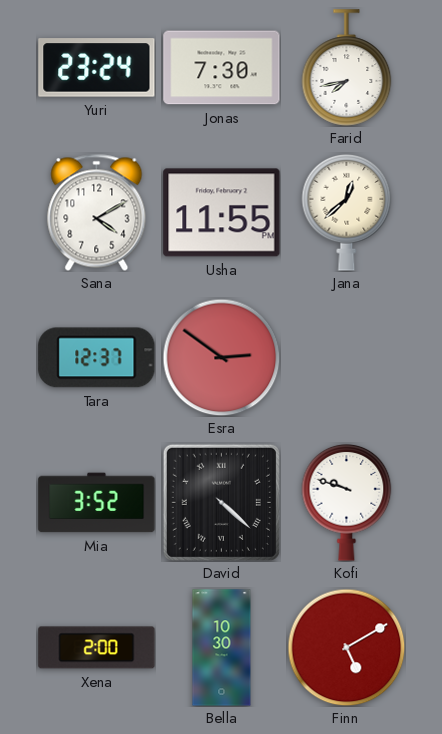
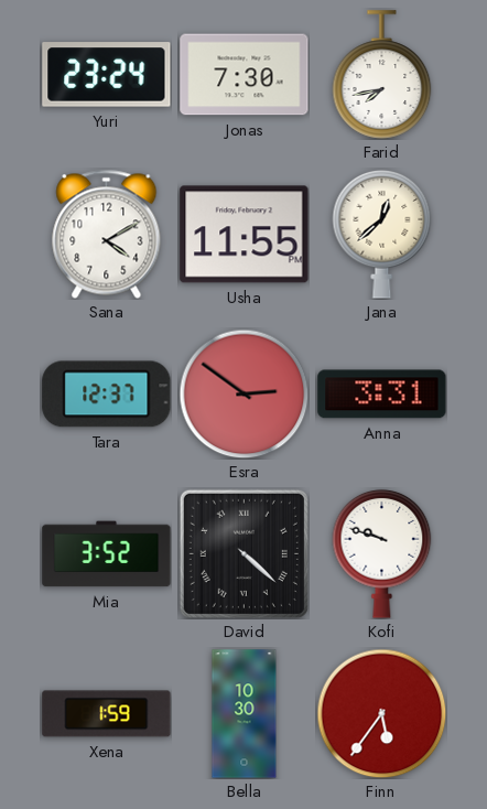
Anna: none -> 3:31 (382, 395)
Xena: 2:00 -> 1:59 (107, 714)
Finn: 5:10 -> 5:36 (381, 713)
